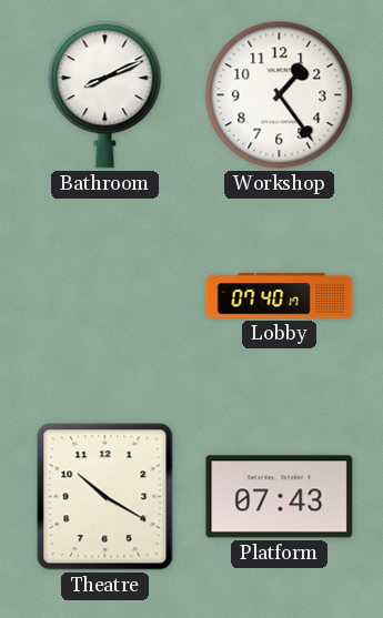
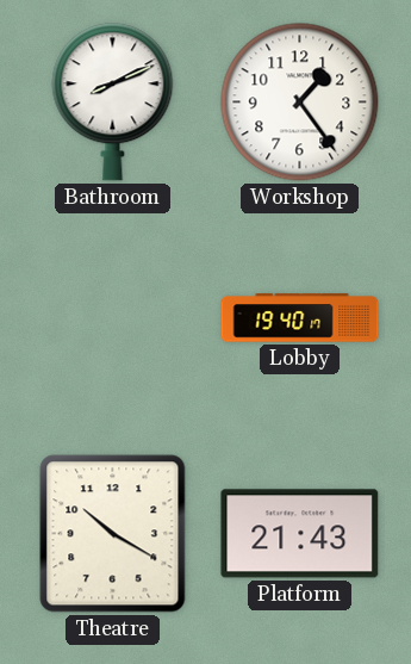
Lobby: 07:40 -> 19:40 (300, 318)
Platform: 07:43 -> 21:43 (300, 534)
